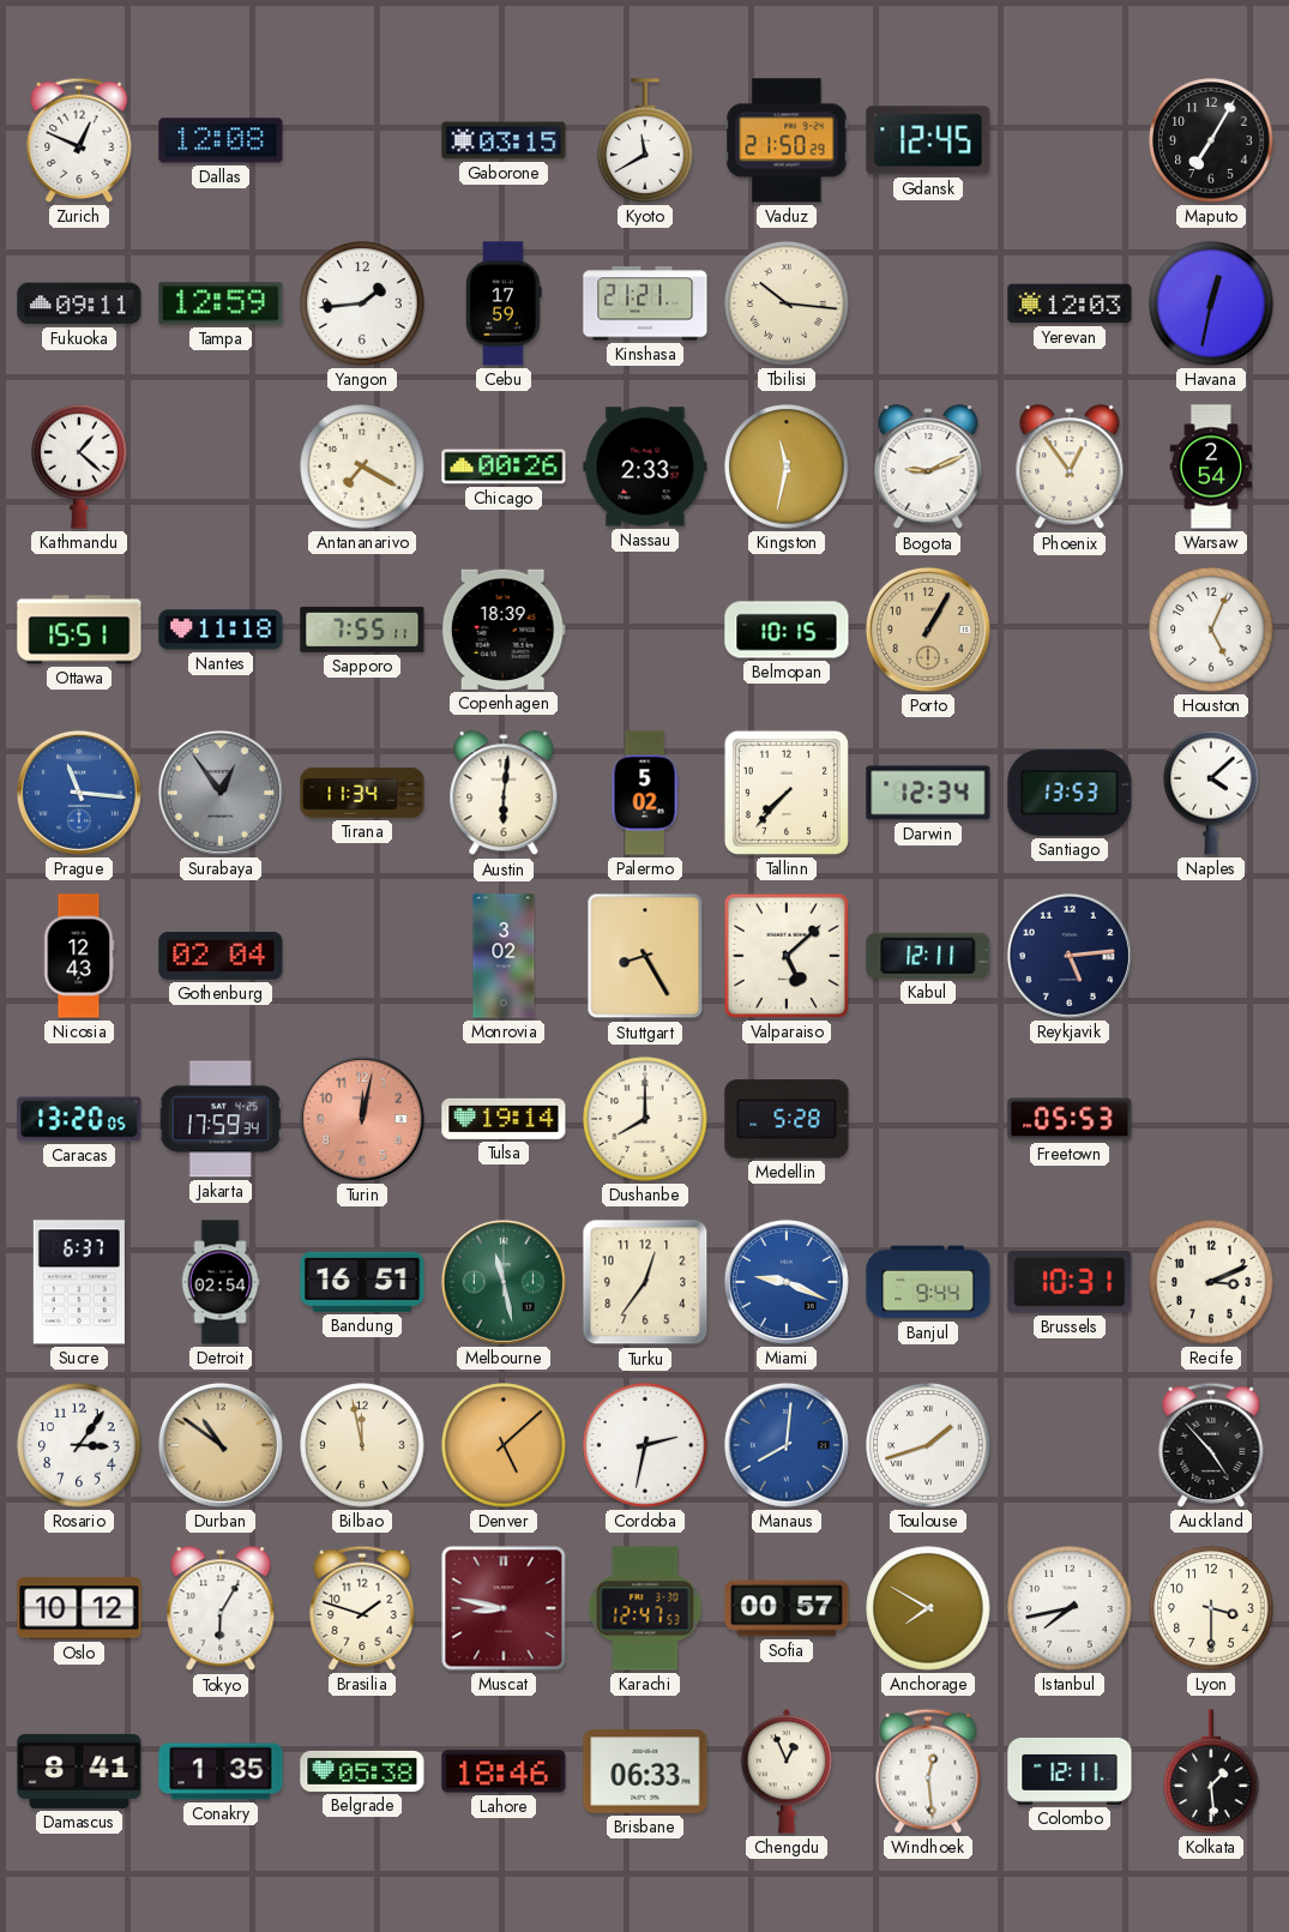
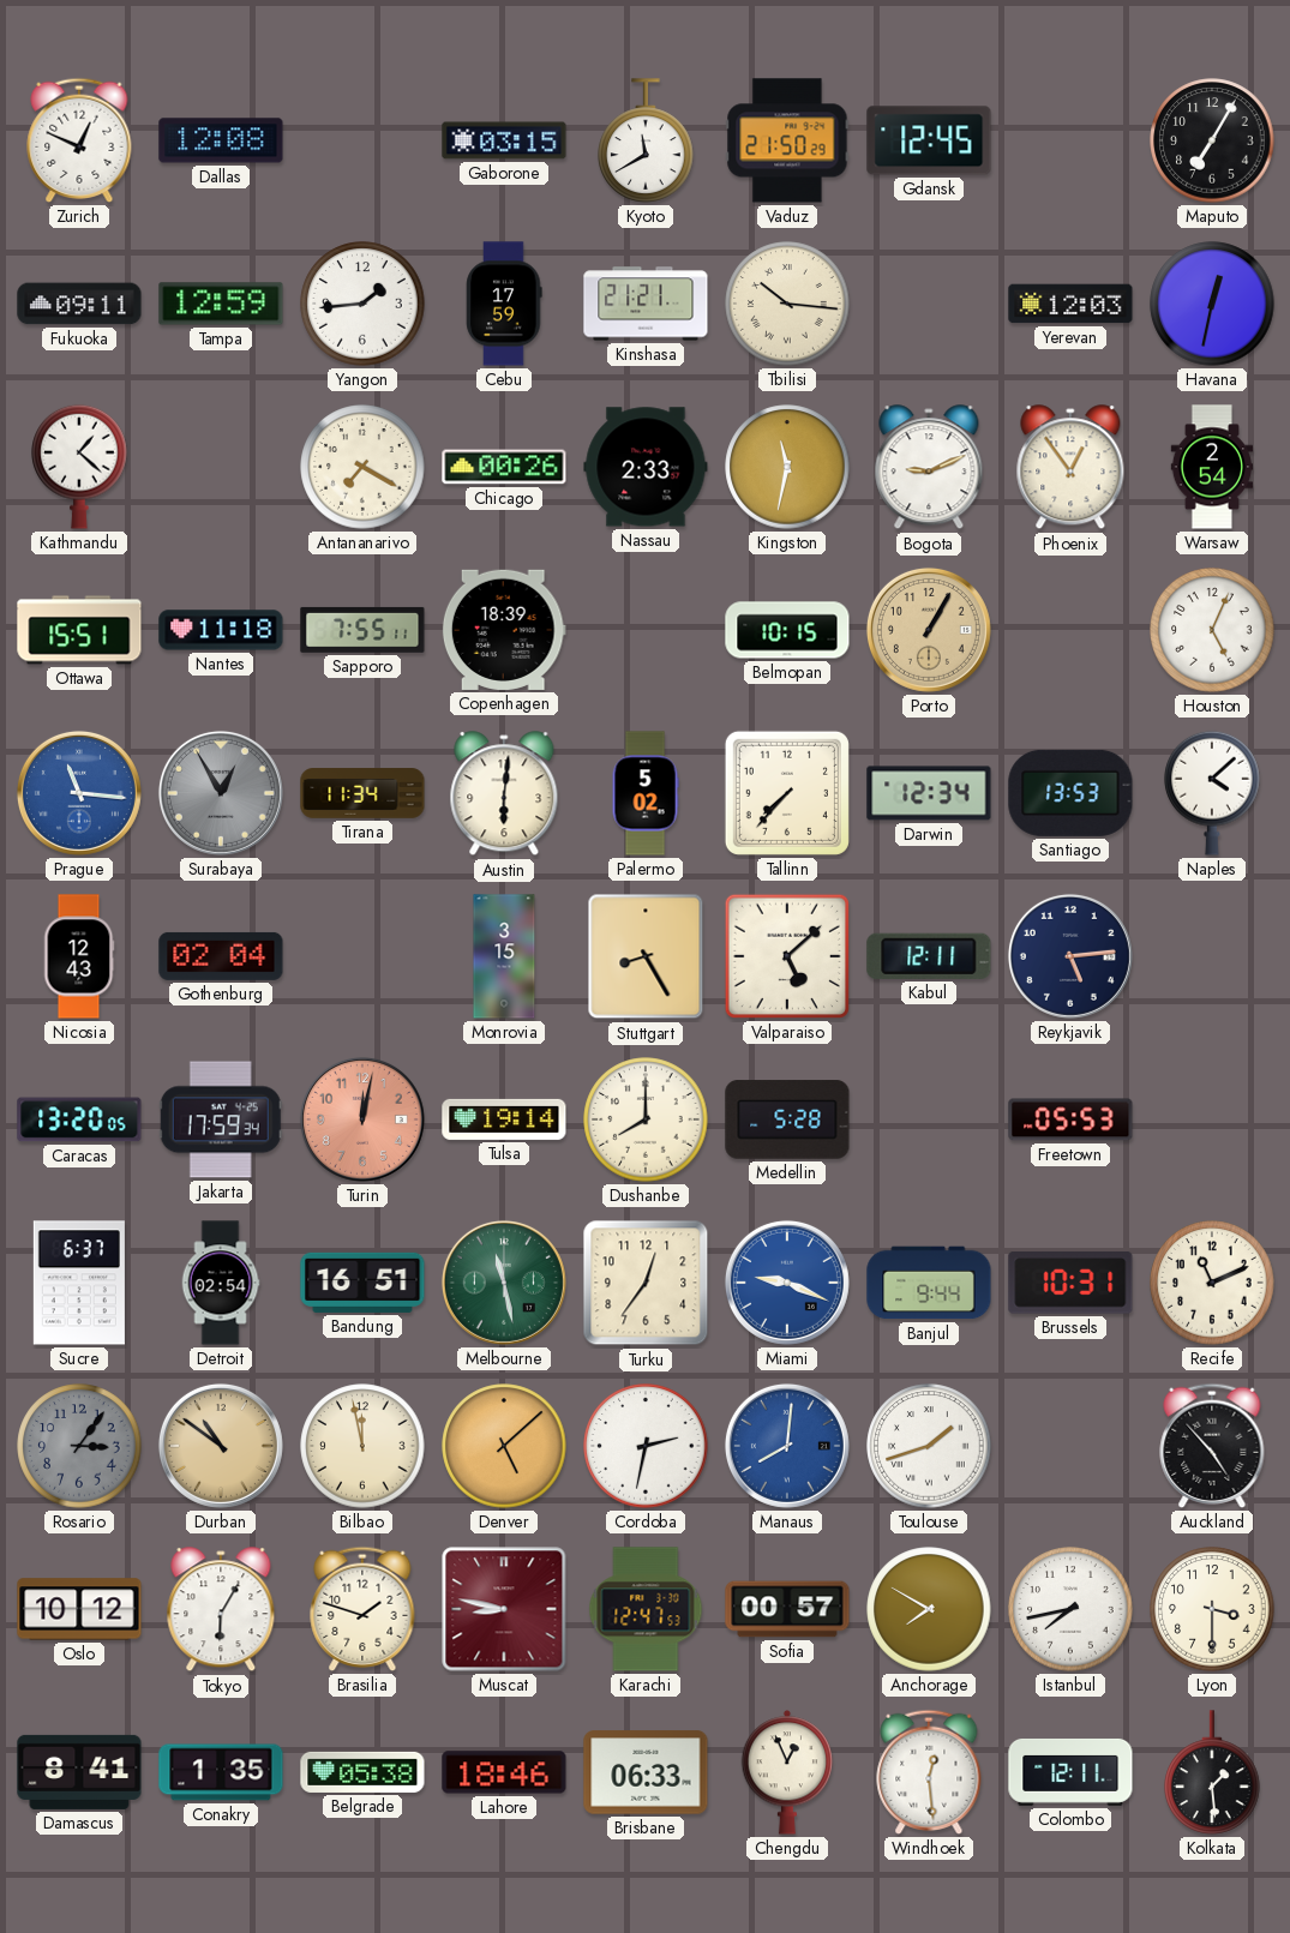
Surabaya: 12:54 -> 12:55 (221, 793)
Monrovia: 3:02 -> 3:15 (504, 956)
Recife: 3:11 -> 11:11 (1212, 1283)
Rosario dial: white -> grey (79, 1446)
